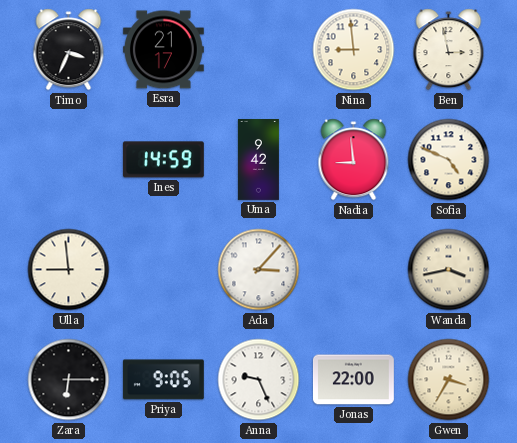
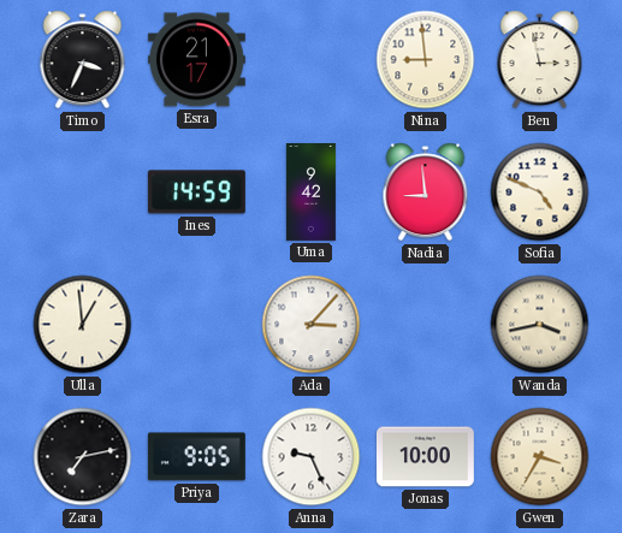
Ulla: 8:59 -> 12:59 (83, 325)
Zara: 6:15 -> 7:13 (83, 457)
Jonas: 22:00 -> 10:00 (425, 457)
